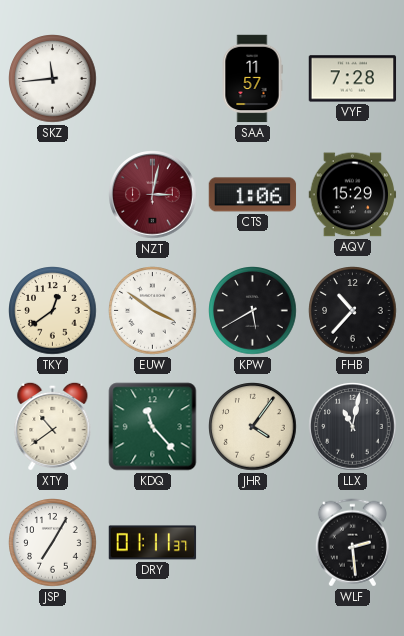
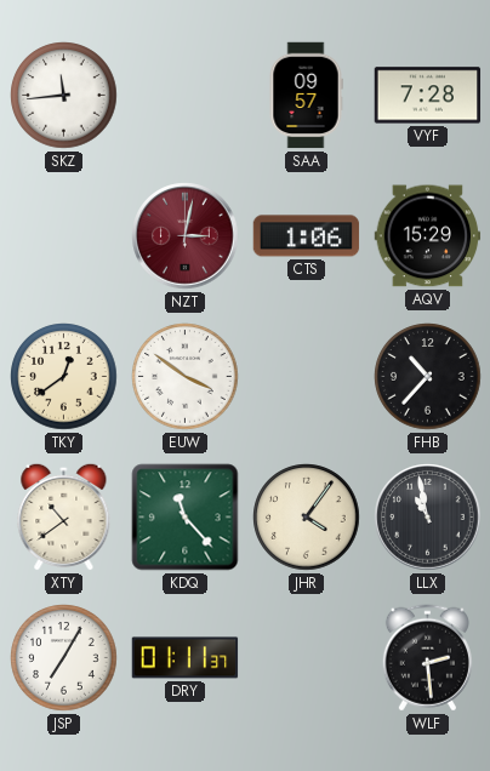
SAA: 11:57 -> 09:57 (306, 96)
KPW: 5:40 -> none (253, 311)
LLX: 11:02 -> 10:58 (428, 518)
